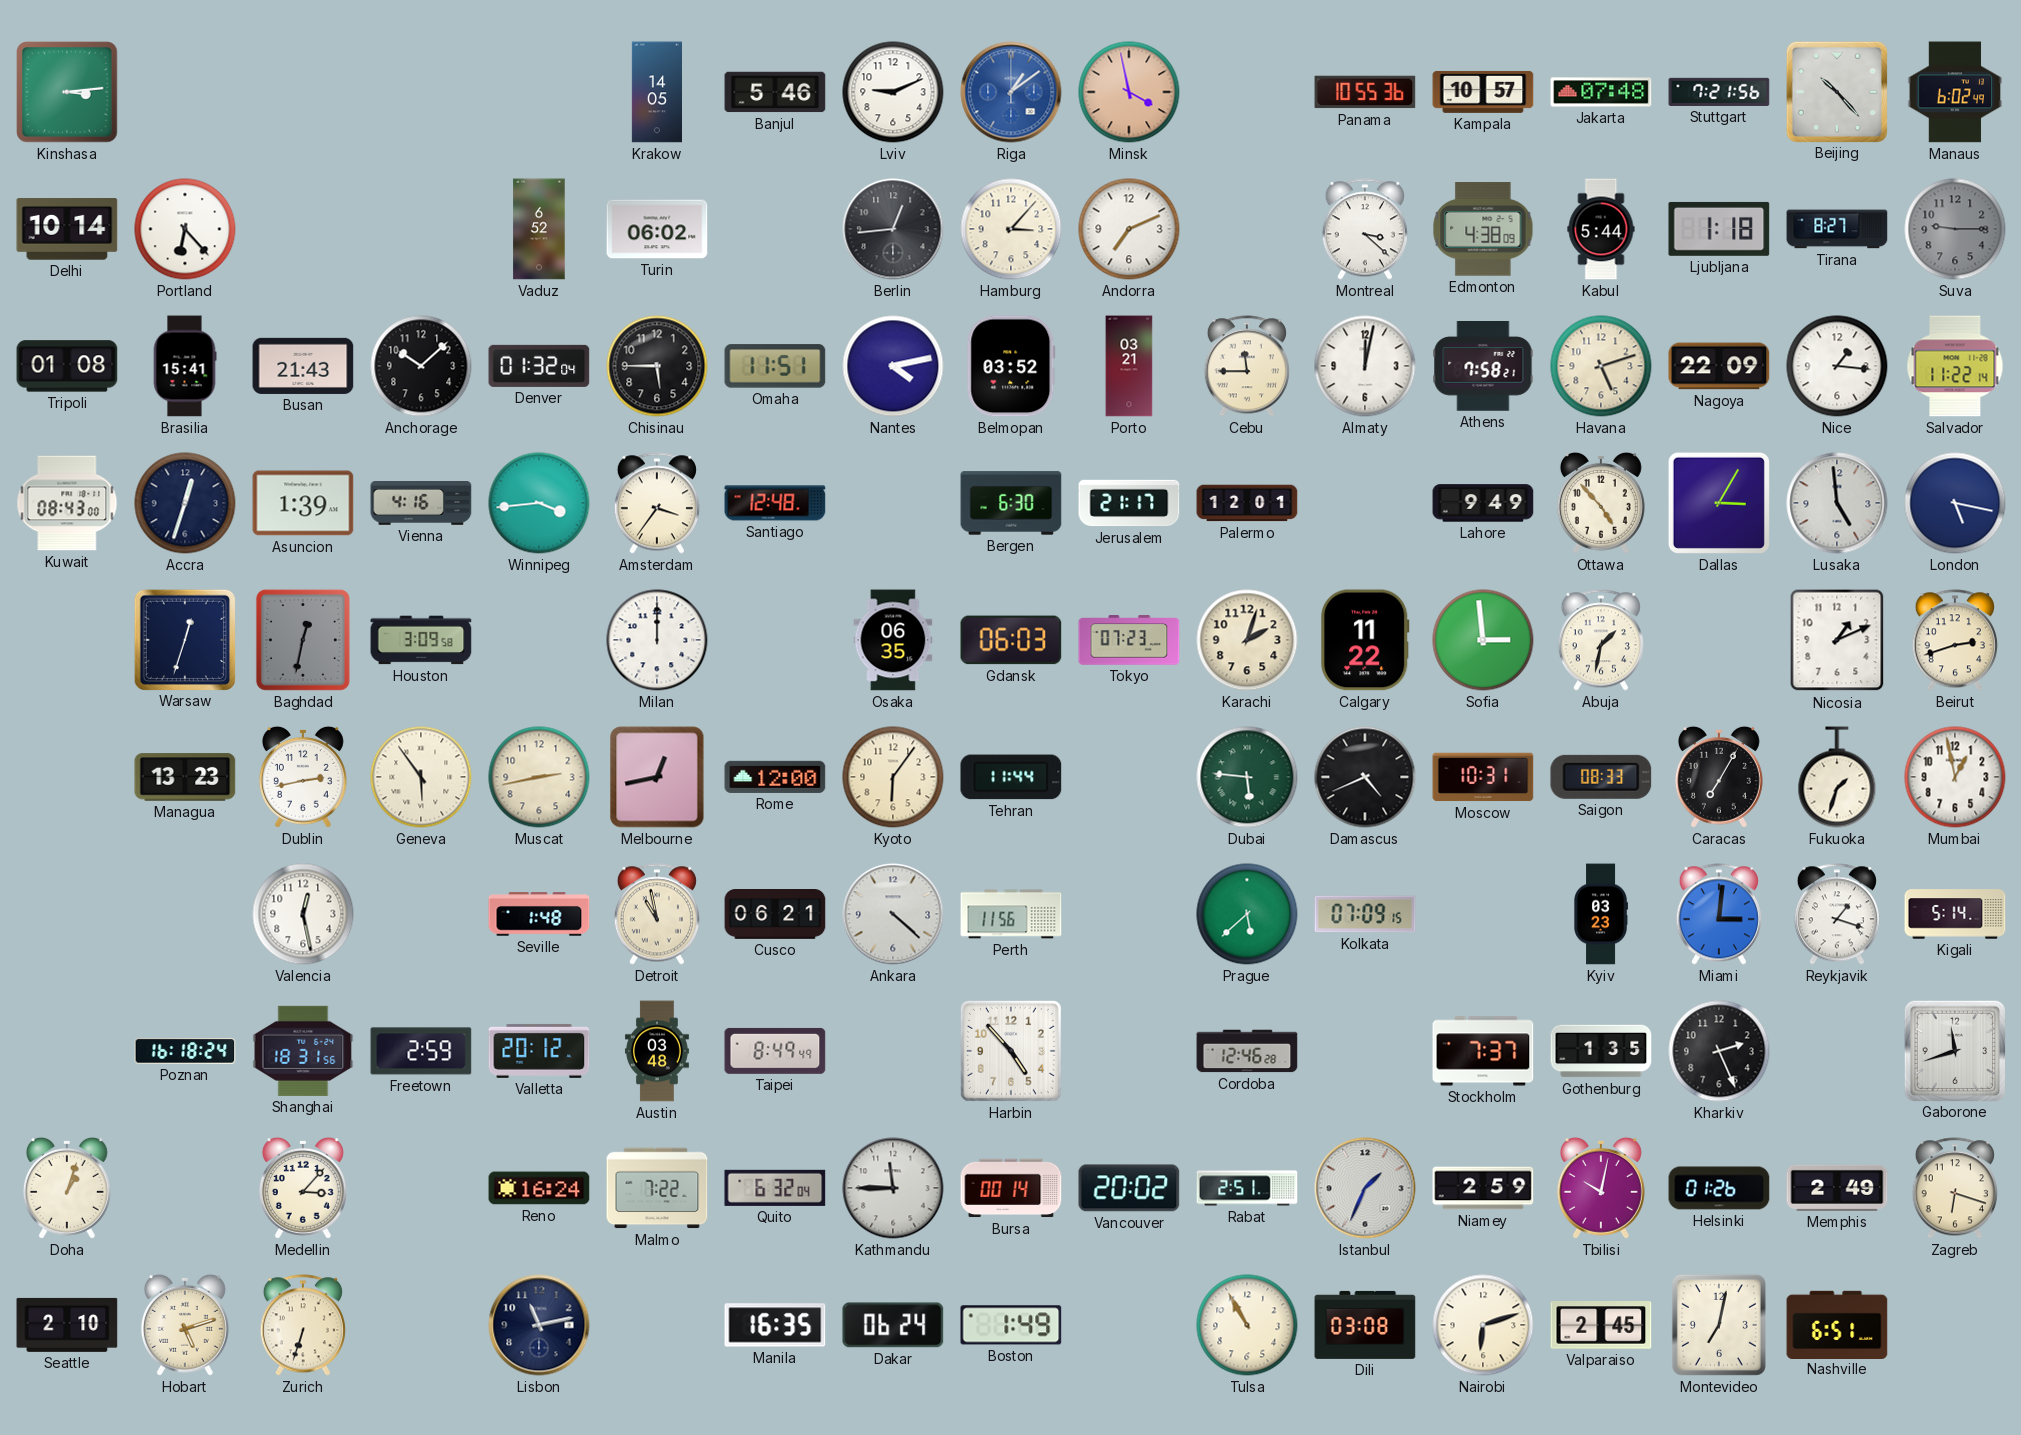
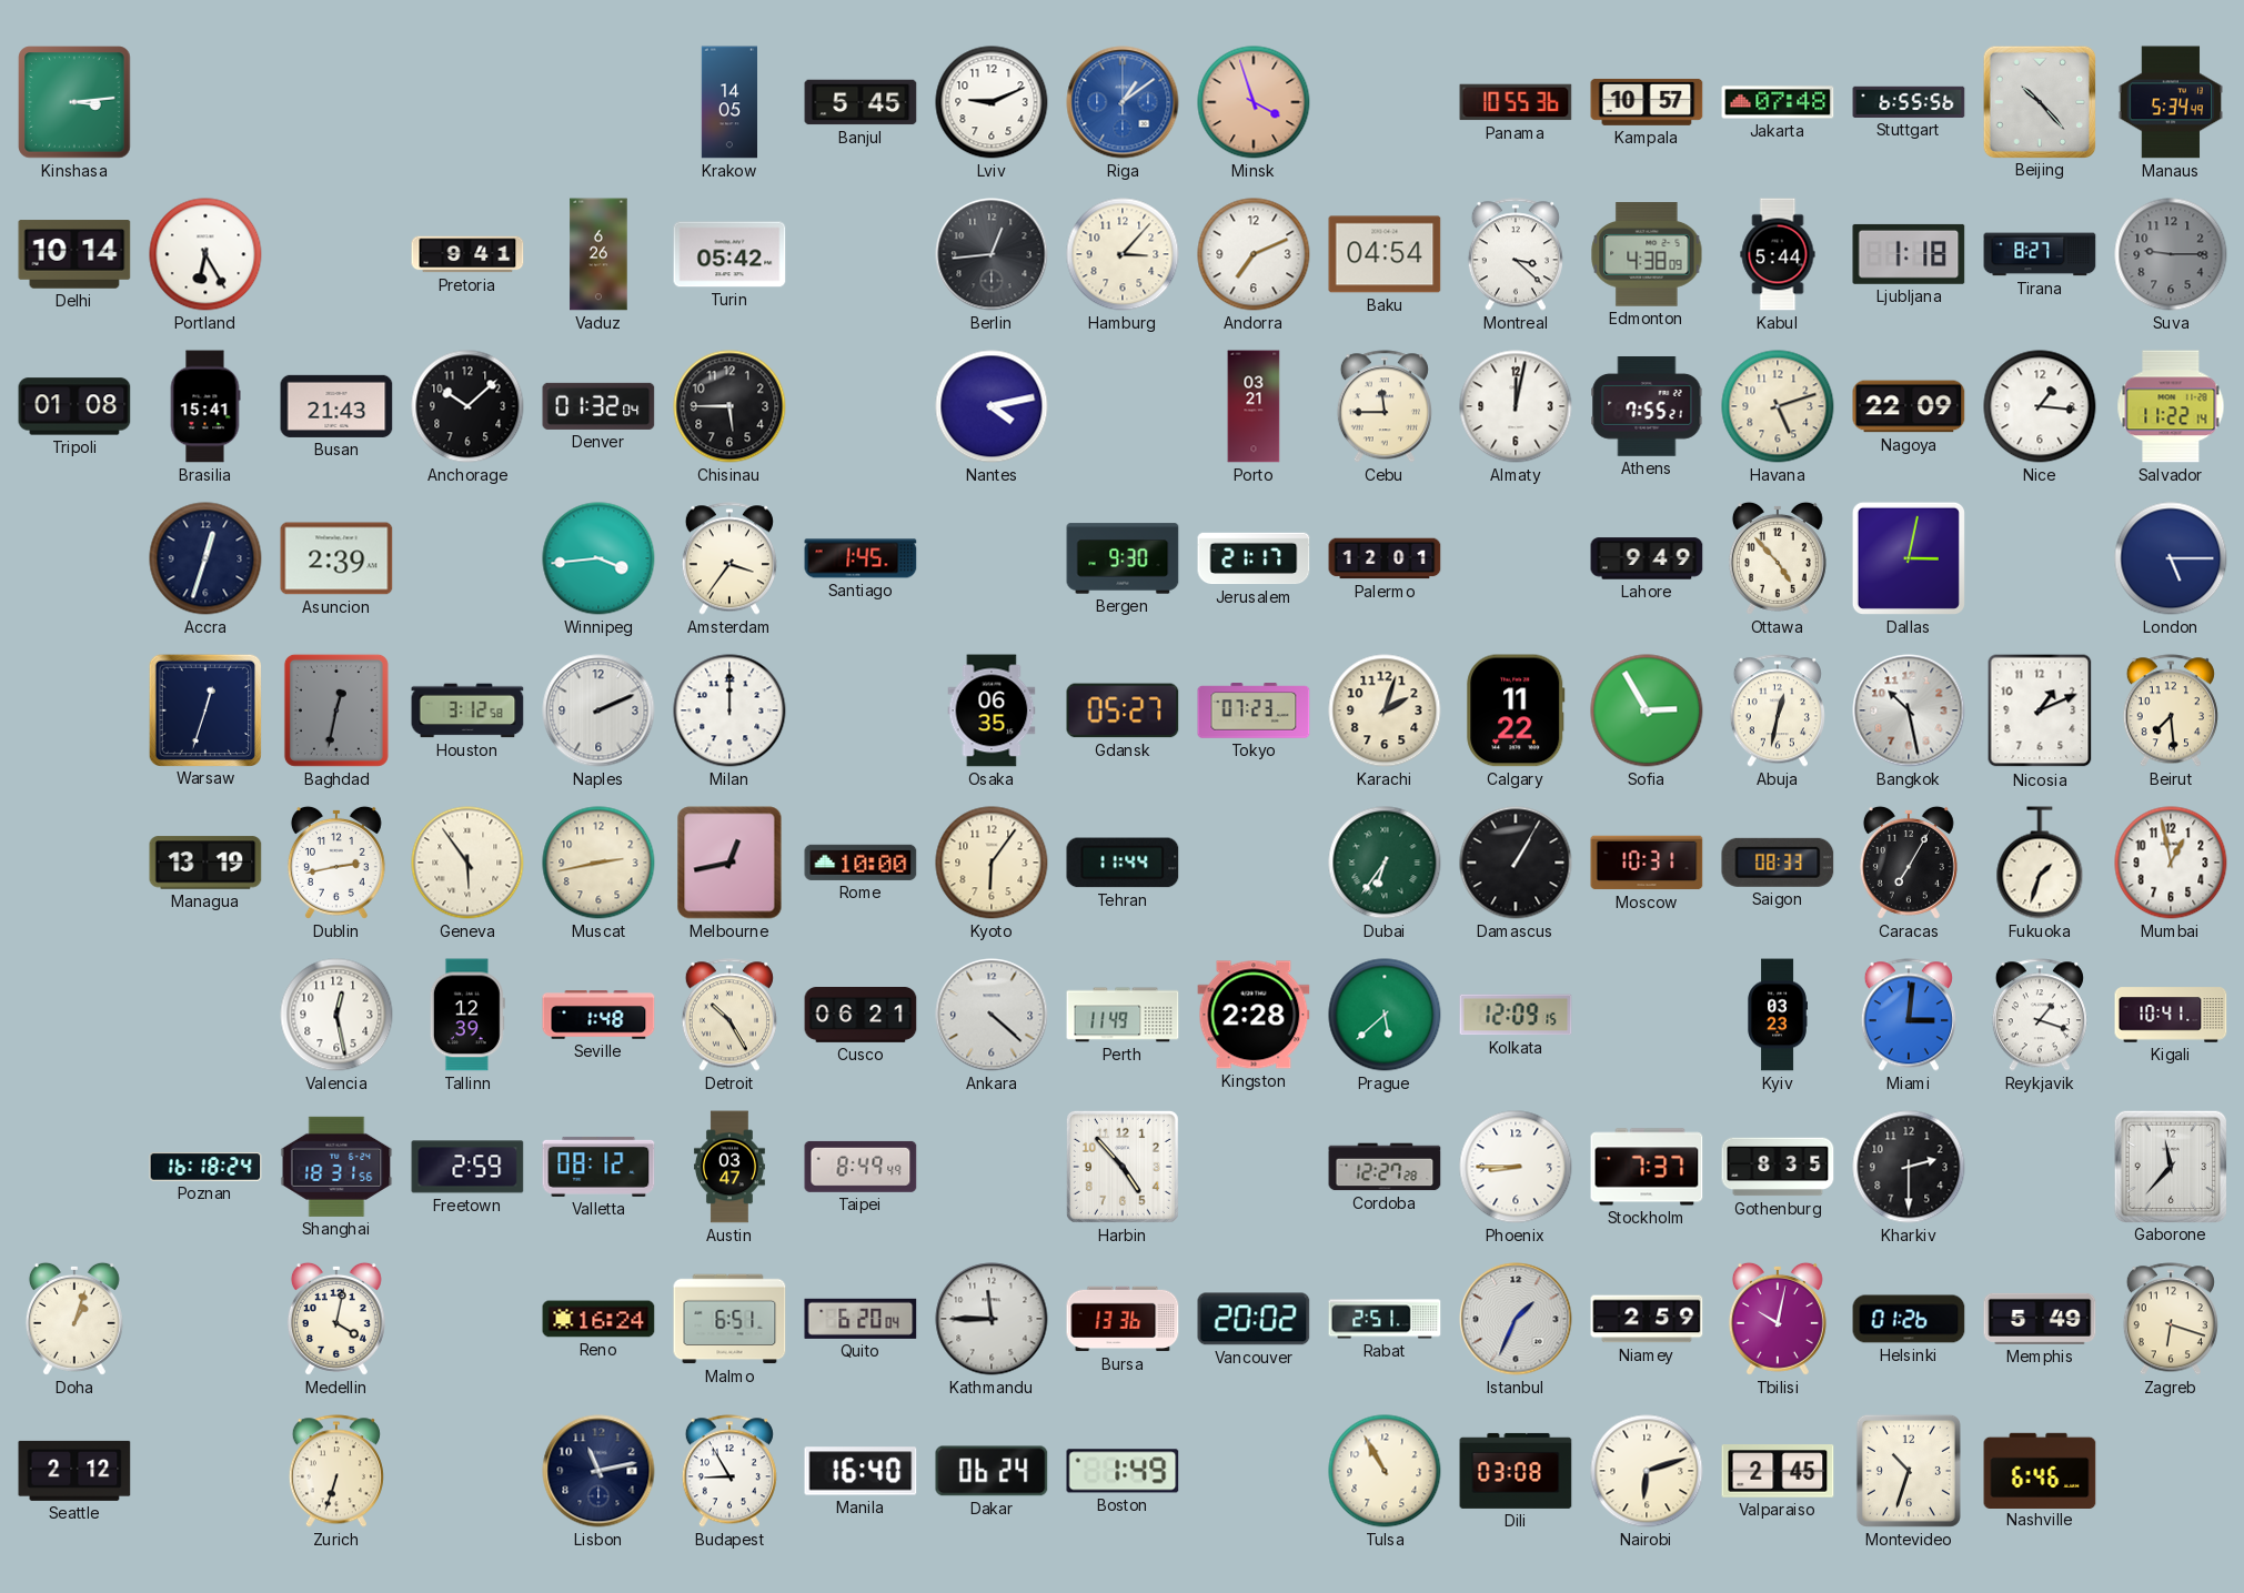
Banjul: 5:46 -> 5:45 (861, 102)
Minsk: 3:58 -> 3:57 (1254, 102)
Stuttgart: 7:21 -> 6:55 (1909, 102)
Manaus: 6:02 -> 5:34 (2171, 102)
Portland: 6:23 -> 6:25 (205, 254)
Pretoria: none -> 9:41 (467, 254)
Vaduz: 6:52 -> 6:26 (598, 254)
Turin: 06:02 -> 05:42 (729, 254)
Baku: none -> 04:54 (1385, 254)
Omaha: 11:51 -> none (775, 366)
Belmopan: 03:52 -> none (1011, 366)
Athens: 7:58 -> 7:55 (1647, 406)
Kuwait: 08:43 -> none (67, 503)
Asuncion: 1:39 -> 2:39 (336, 558)
Vienna: 4:16 -> none (421, 504)
Santiago: 12:48 -> 1:45 (861, 558)
Bergen: 6:30 -> 9:30 (1123, 558)
Dallas: 3:05 -> 3:02 (1909, 558)
Lusaka: 4:59 -> none (1837, 503)
London: 5:17 -> 5:15 (2171, 558)
Houston: 3:09 -> 3:12 (467, 710)
Naples: none -> 2:11 (598, 710)
Gdansk: 06:03 -> 05:27 (1123, 710)
Sofia: 2:59 -> 2:55 (1647, 710)
Abuja: 1:32 -> 12:32 (1778, 710)
Bangkok: none -> 10:28 (1909, 710)
Beirut: 2:42 -> 7:29 (2171, 710)
Managua: 13:23 -> 13:19 (205, 863)
Rome: 12:00 -> 10:00 (861, 863)
Dubai: 5:46 -> 6:36 (1385, 863)
Damascus: 4:41 -> 1:05 (1516, 863)
Tallinn: none -> 12:39 (467, 1015)
Detroit: 10:58 -> 10:25 (729, 1015)
Perth: 11:56 -> 11:49 (1123, 1015)
Kingston: none -> 2:28 (1254, 1015)
Kolkata: 07:09 -> 12:09 (1516, 1015)
Kigali: 5:14 -> 10:41 (2171, 1015)
Valletta: 20:12 -> 08:12 (598, 1167)
Austin: 03:48 -> 03:47 (729, 1167)
Cordoba: 12:46 -> 12:27 (1385, 1167)
Phoenix: none -> 8:45 (1516, 1167)
Gothenburg: 1:35 -> 8:35 (1778, 1167)
Kharkiv: 2:26 -> 2:30 (1909, 1167)
Gaborone: 11:42 -> 11:37 (2170, 1166)
Medellin: 3:07 -> 4:02 (336, 1319)
Malmo: 7:22 -> 6:51 (729, 1319)
Quito: 6:32 -> 6:20 (861, 1319)
Bursa: 00:14 -> 13:36 (1123, 1319)
Memphis: 2:49 -> 5:49 (2040, 1319)
Seattle: 2:10 -> 2:12 (74, 1471)
Hobart: 5:12 -> none (185, 1325)
Budapest: none -> 8:55 (729, 1471)
Manila: 16:35 -> 16:40 (861, 1471)
Montevideo: 7:02 -> 10:33 (1909, 1471)
Nashville: 6:51 -> 6:46 (2040, 1470)
